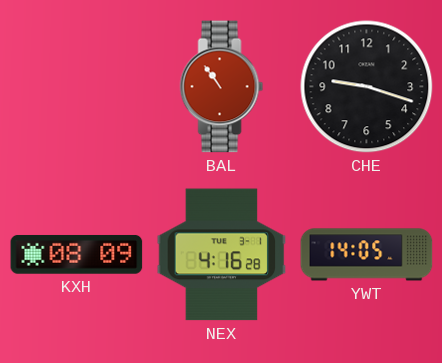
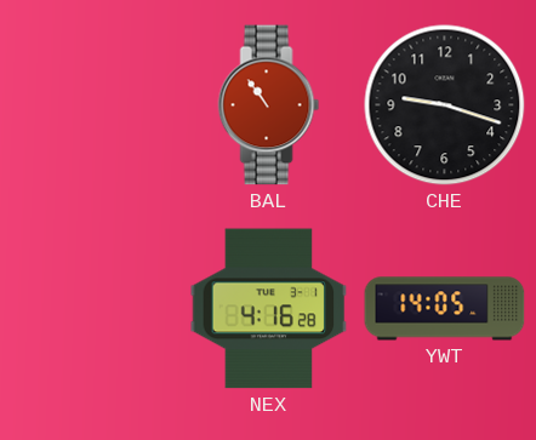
KXH: 08:09 -> none (77, 254)
